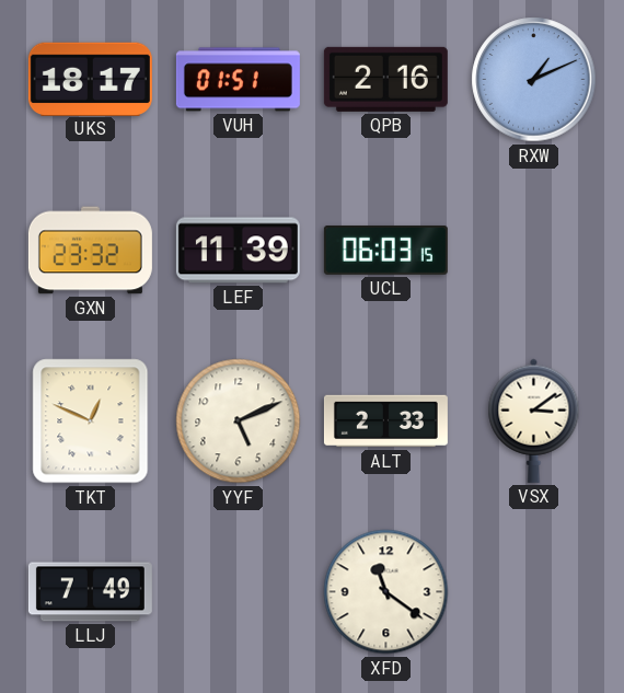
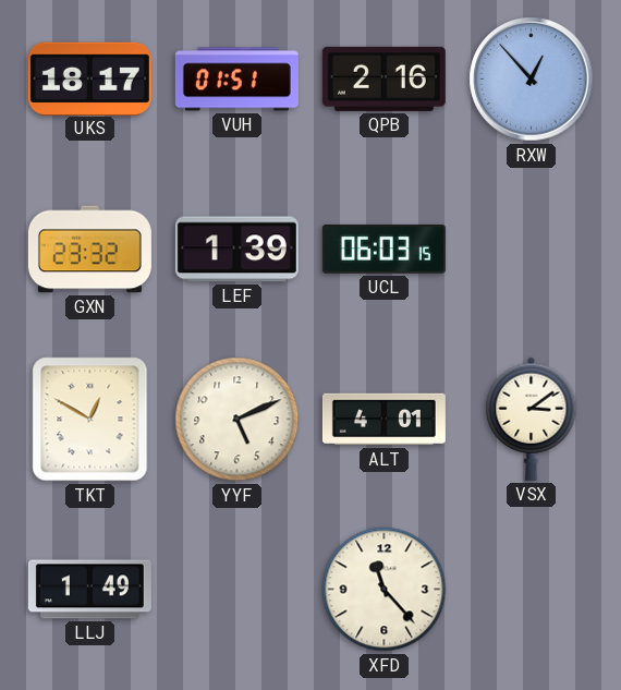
RXW: 1:11 -> 12:53 (532, 80)
LEF: 11:39 -> 1:39 (236, 250)
TKT: 12:49 -> 12:50 (90, 420)
ALT: 2:33 -> 4:01 (383, 420)
LLJ: 7:49 -> 1:49 (89, 590)
XFD: 11:21 -> 11:23 (385, 590)
